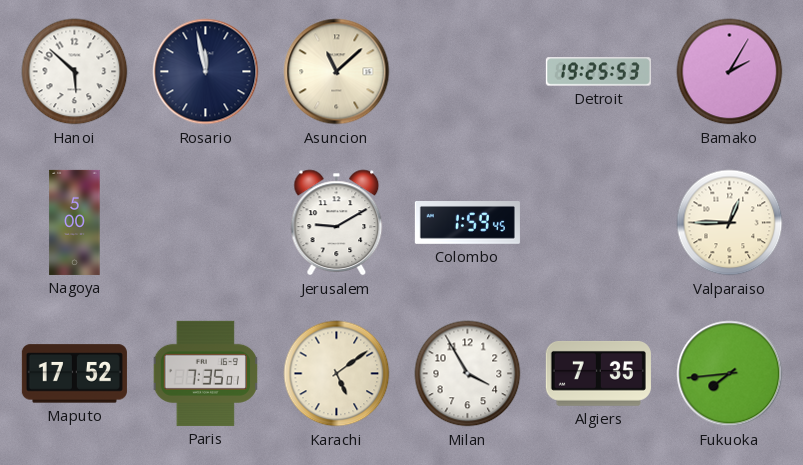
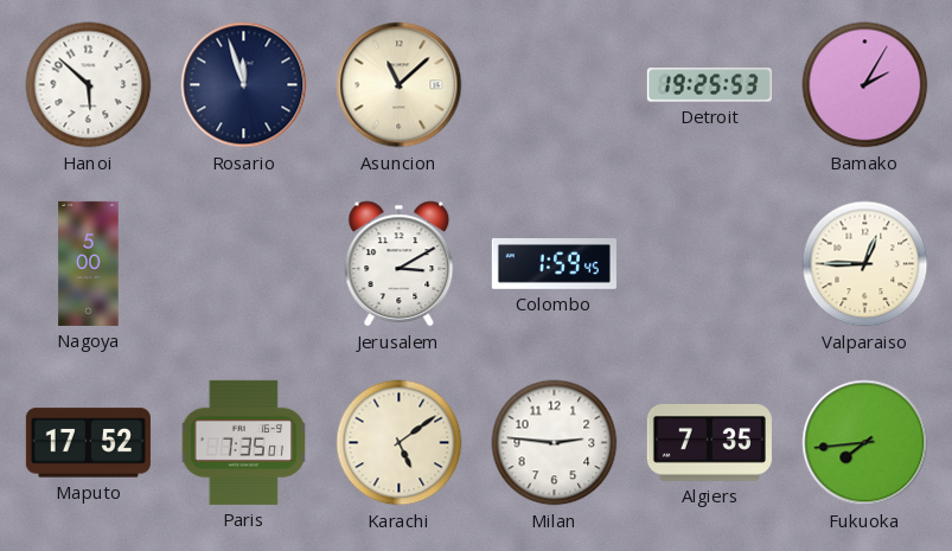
Rosario: 11:58 -> 11:57 (244, 85)
Jerusalem: 9:10 -> 3:10 (400, 264)
Milan: 3:55 -> 2:46 (555, 443)
